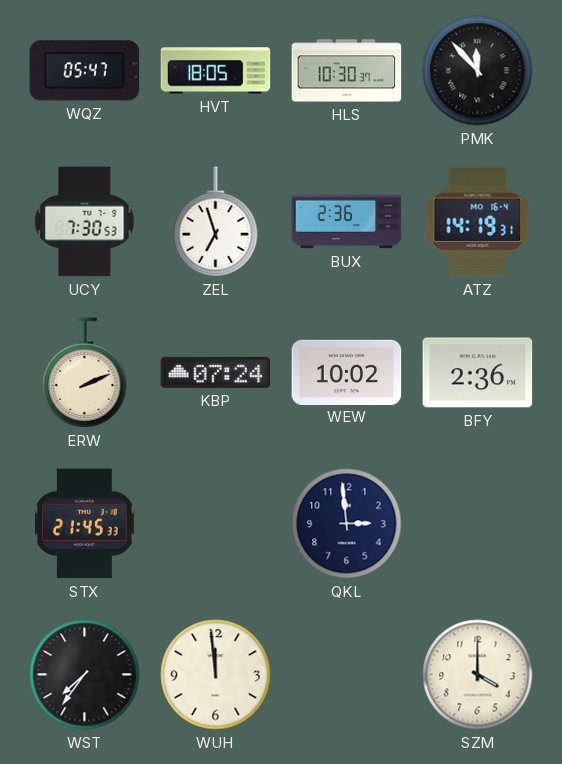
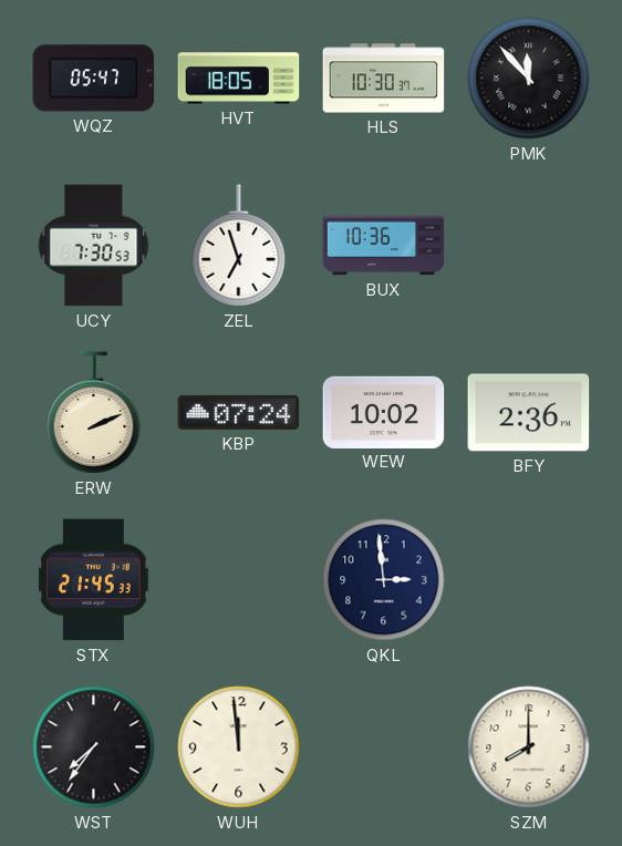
BUX: 2:36 -> 10:36 (384, 246)
ATZ: 14:19 -> none (478, 222)
SZM: 4:00 -> 8:00 (529, 747)
